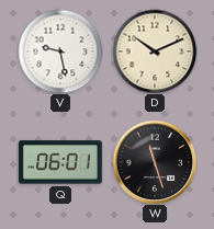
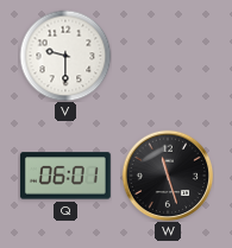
V: 9:28 -> 9:30 (65, 56)
D: 10:11 -> none (155, 51)
